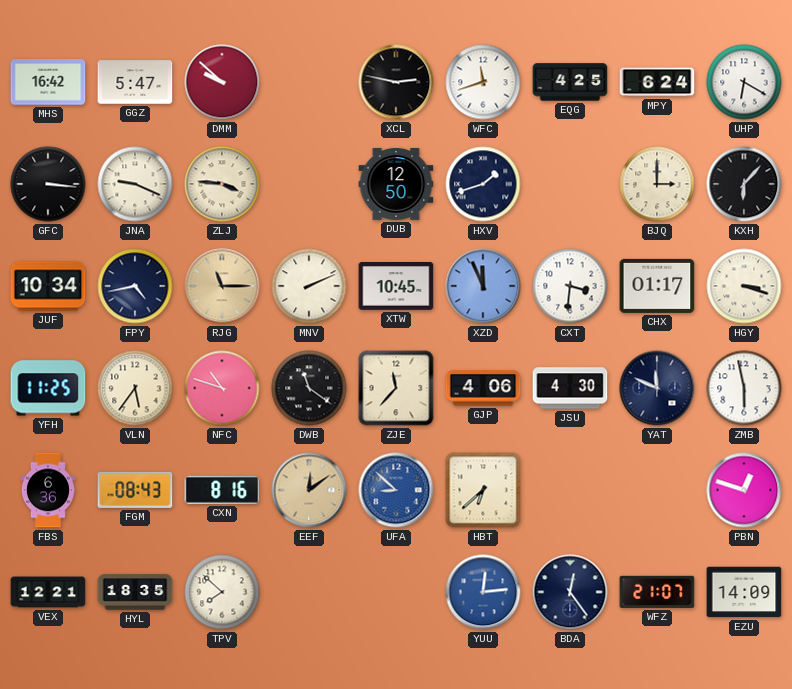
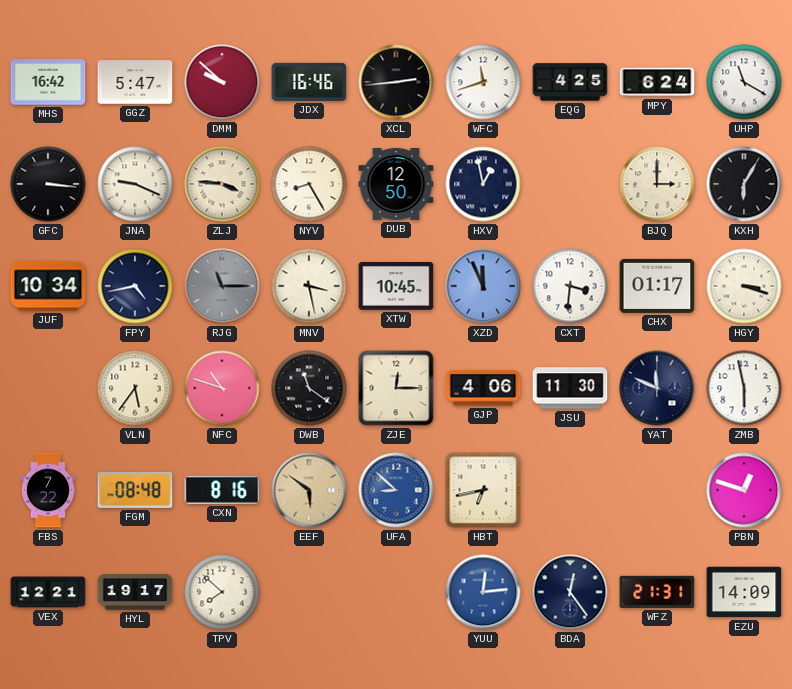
JDX: none -> 16:46 (309, 82)
XCL: 2:47 -> 2:44 (396, 82)
UHP: 6:20 -> 11:20 (744, 82)
NYV: none -> 8:25 (309, 184)
HXV: 1:42 -> 12:58 (483, 184)
KXH: 6:07 -> 6:05 (744, 184)
RJG dial: champagne -> grey (222, 286)
MNV: 2:11 -> 3:28 (309, 286)
YFH: 11:25 -> none (48, 388)
ZJE: 11:37 -> 12:15 (396, 388)
JSU: 4:30 -> 11:30 (570, 388)
FBS: 6:36 -> 7:22 (48, 490)
FGM: 08:43 -> 08:48 (135, 490)
EEF: 12:09 -> 5:51 (309, 490)
HBT: 6:38 -> 6:43 (483, 490)
HYL: 18:35 -> 19:17 (135, 592)
WFZ: 21:07 -> 21:31 (657, 592)
